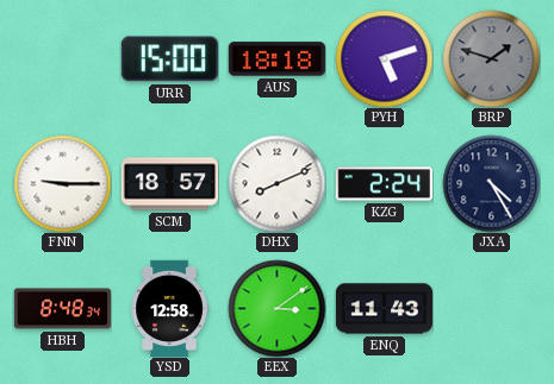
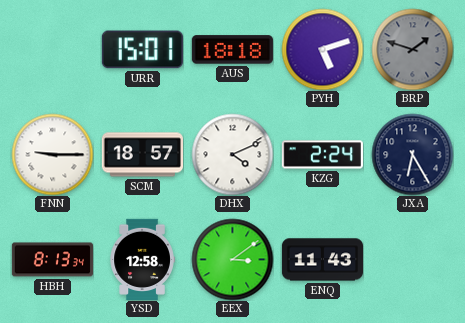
URR: 15:00 -> 15:01 (142, 50)
DHX: 8:11 -> 4:11 (232, 154)
JXA: 4:25 -> 6:25 (412, 154)
HBH: 8:48 -> 8:13 (52, 260)
